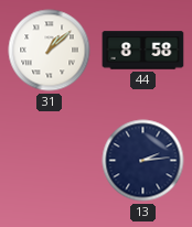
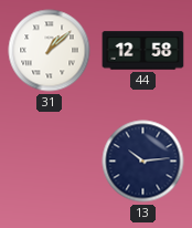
44: 8:58 -> 12:58 (143, 51)
13: 2:14 -> 10:14 (143, 162)
